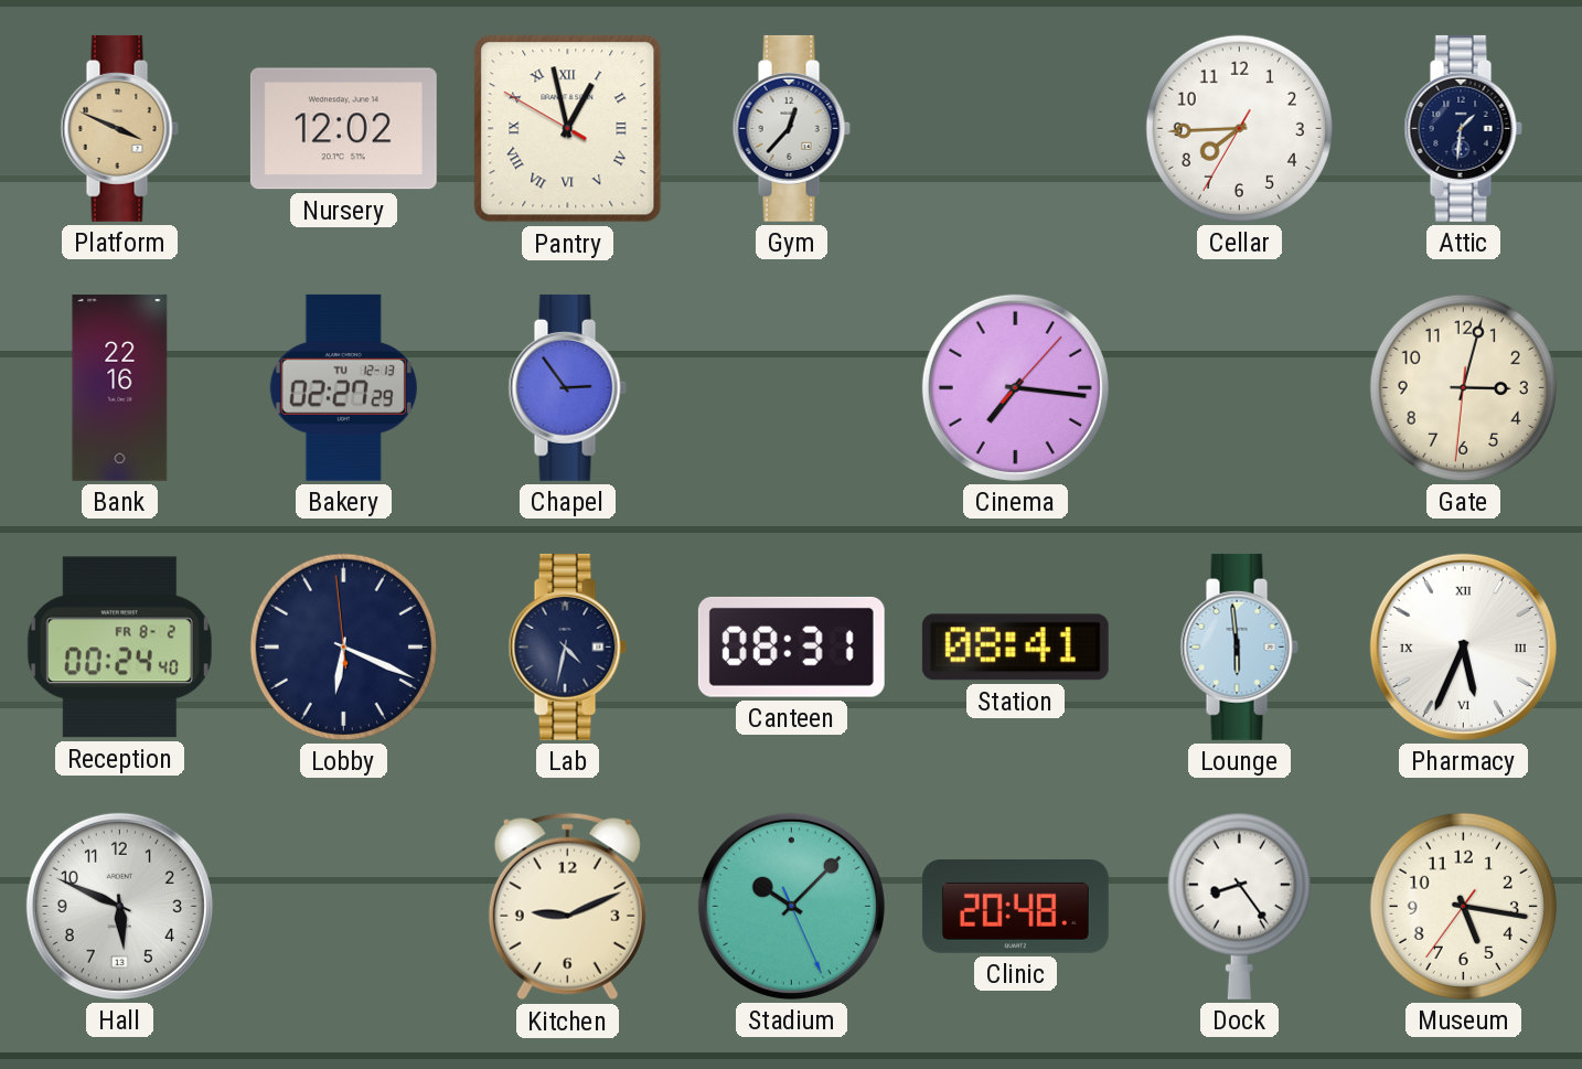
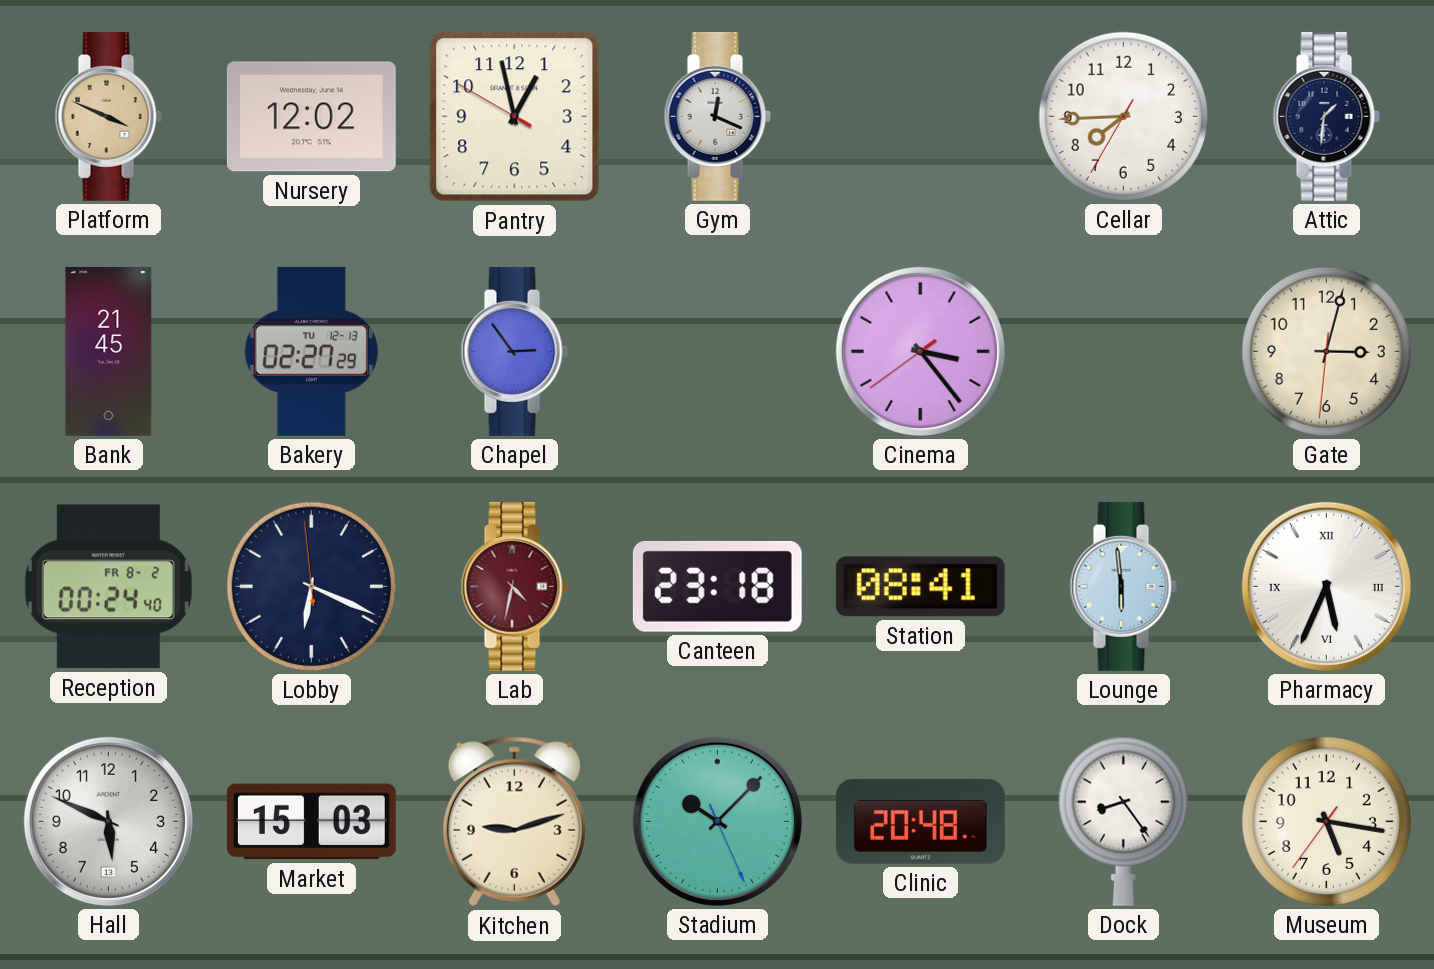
Pantry numerals: Roman -> Arabic (515, 117)
Gym: 12:37 -> 12:19 (717, 116)
Bank: 22:16 -> 21:45 (109, 351)
Cinema: 7:16 -> 3:23 (920, 351)
Lab dial: navy -> burgundy (514, 586)
Canteen: 08:31 -> 23:18 (717, 586)
Market: none -> 15:03 (311, 822)
Kitchen: 9:11 -> 9:12 (514, 822)
